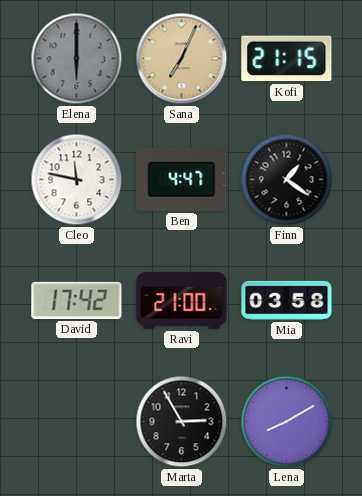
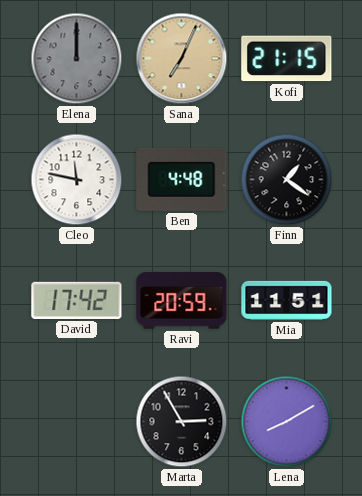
Elena: 6:00 -> 12:00 (77, 59)
Ben: 4:47 -> 4:48 (182, 179)
Ravi: 21:00 -> 20:59 (182, 301)
Mia: 03:58 -> 11:51 (287, 300)
